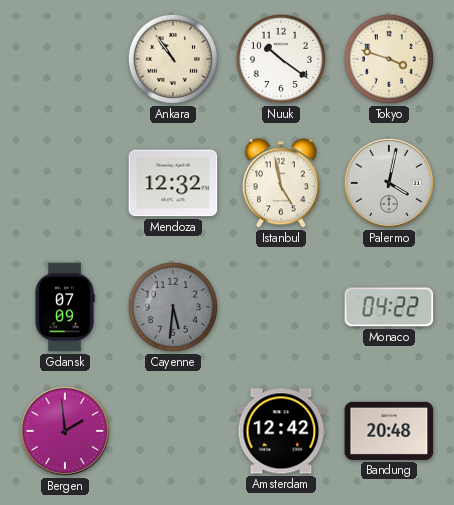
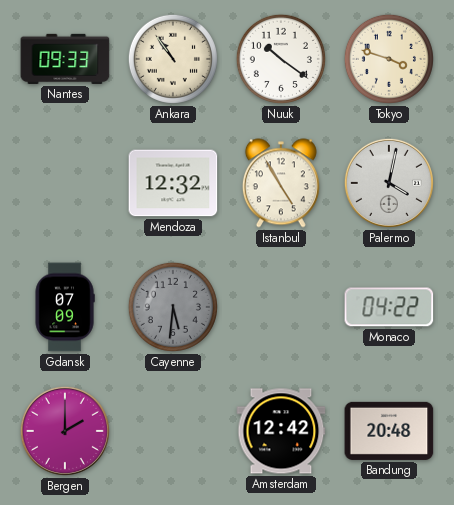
Nantes: none -> 09:33 (65, 59)
Istanbul: 4:58 -> 4:55 (281, 183)
Bergen: 1:59 -> 2:00 (65, 431)
